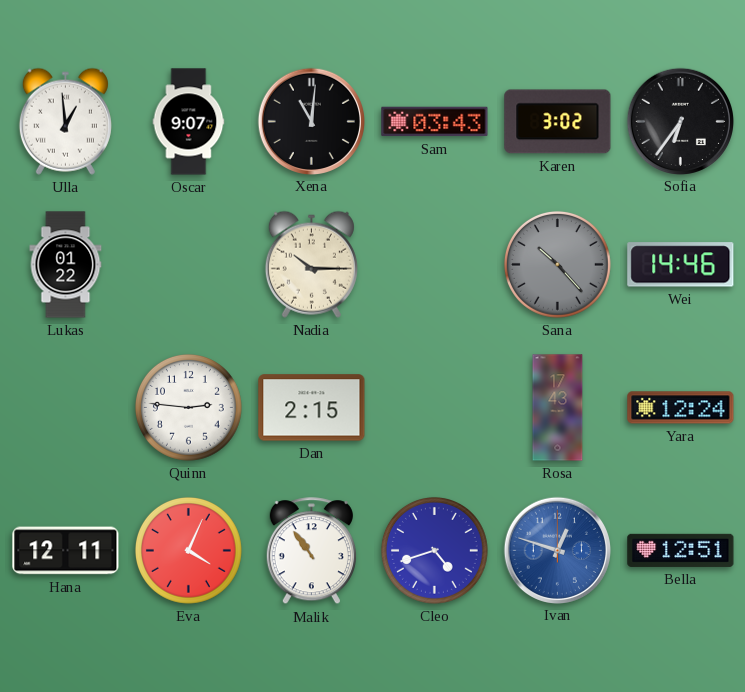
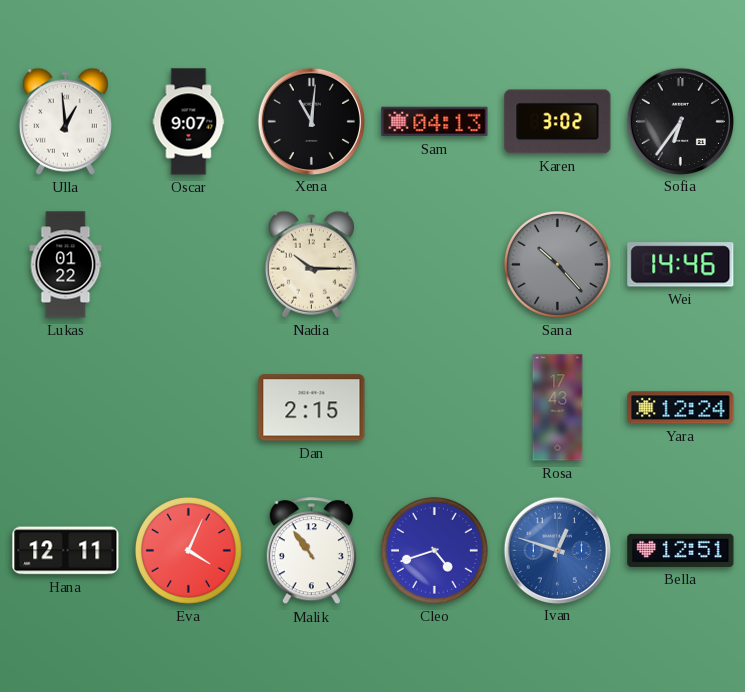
Sam: 03:43 -> 04:13 (435, 122)
Quinn: 2:46 -> none (188, 407)
